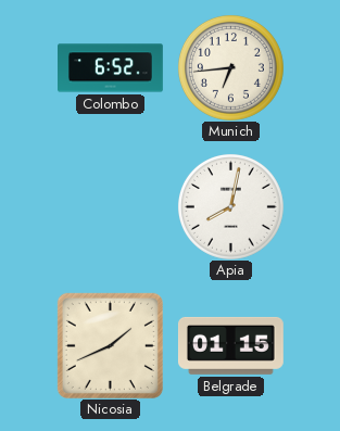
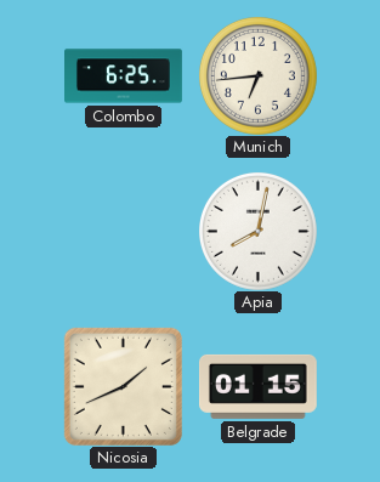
Colombo: 6:52 -> 6:25 (124, 76)
